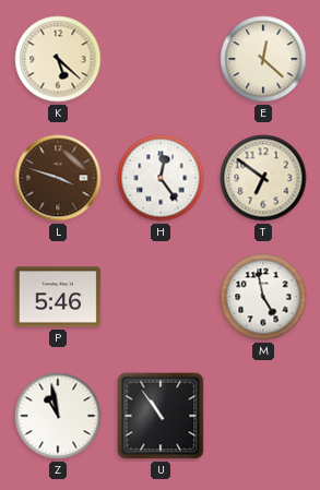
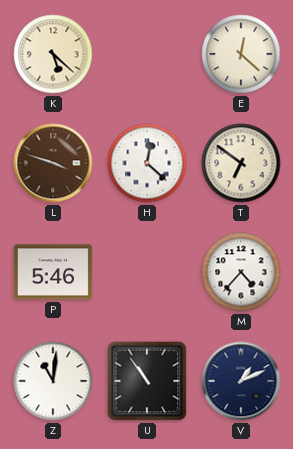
H: 12:24 -> 12:22 (147, 163)
M: 4:58 -> 4:37 (241, 272)
Z: 10:58 -> 11:01 (53, 381)
V: none -> 1:11 (241, 381)
